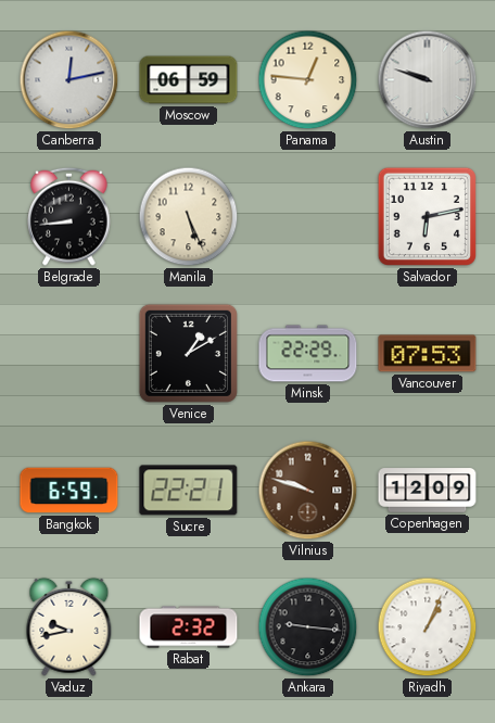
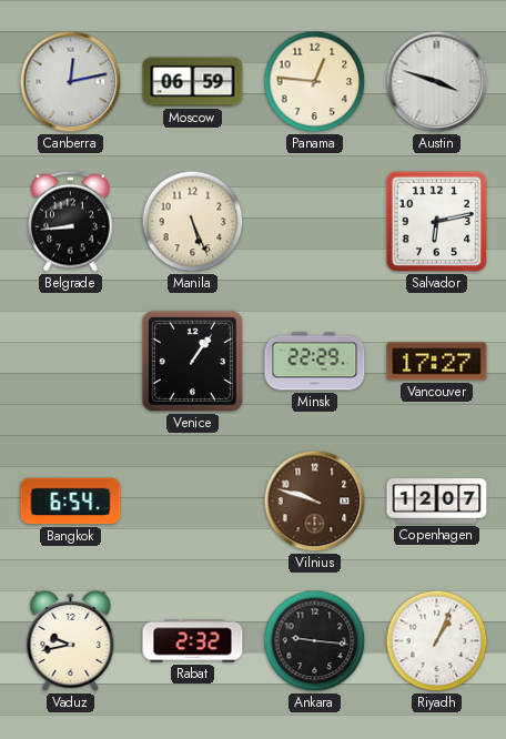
Austin: 9:48 -> 3:48 (437, 82)
Venice: 1:10 -> 1:06 (192, 361)
Vancouver: 07:53 -> 17:27 (437, 362)
Bangkok: 6:59 -> 6:54 (71, 502)
Sucre: 22:21 -> none (189, 491)
Copenhagen: 12:09 -> 12:07 (437, 502)
